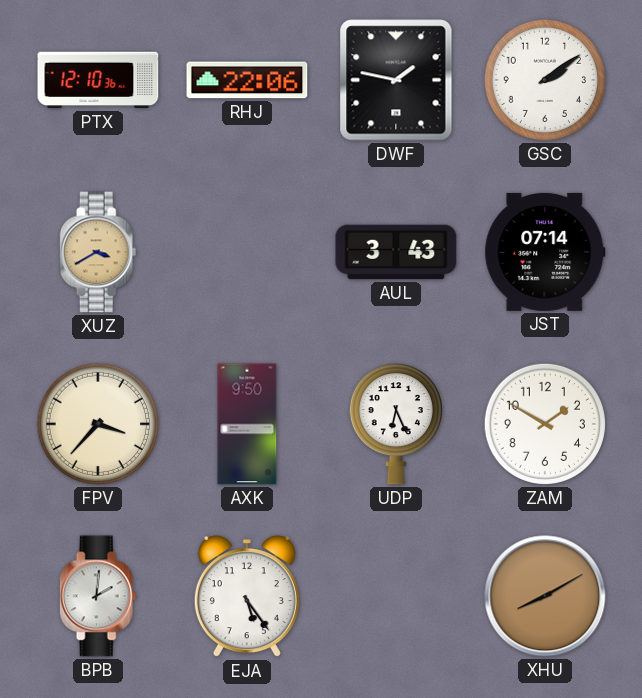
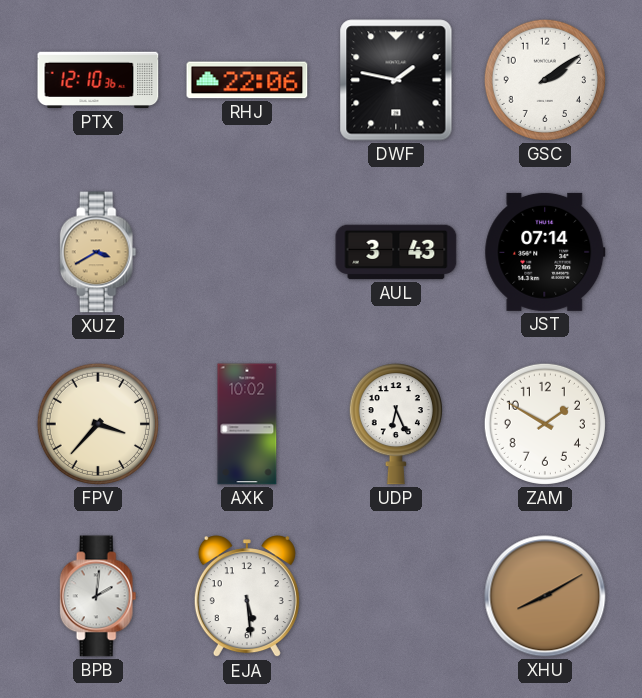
AXK: 9:50 -> 10:02 (247, 424)
EJA: 5:24 -> 5:29 (247, 597)
